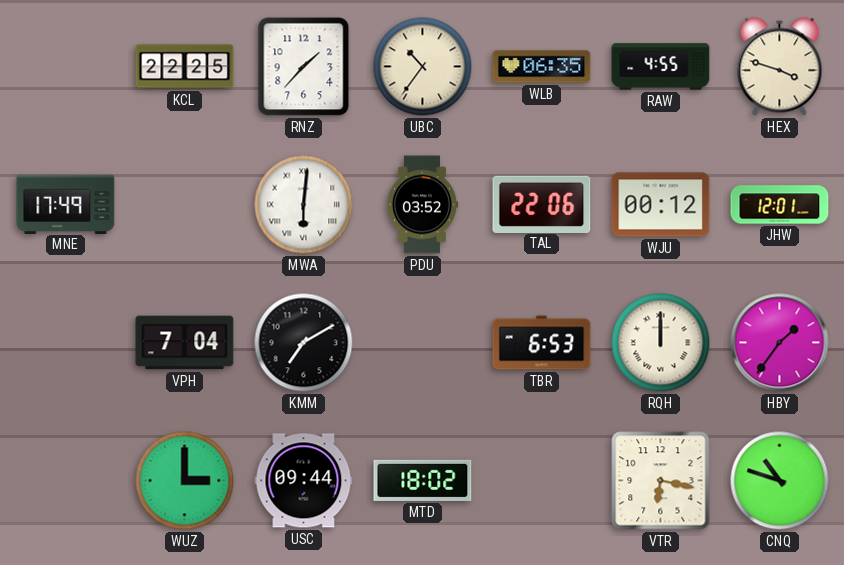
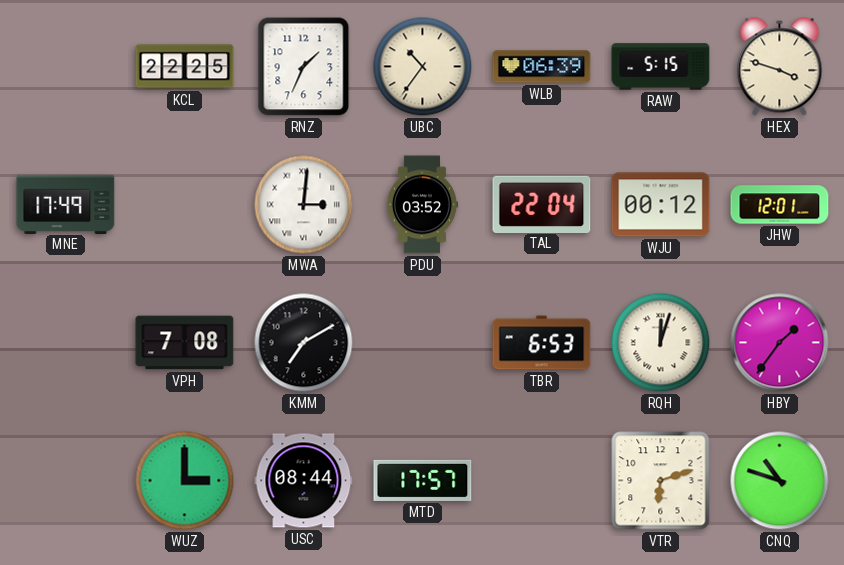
RNZ: 1:37 -> 1:34 (304, 67)
WLB: 06:35 -> 06:39 (542, 67)
RAW: 4:55 -> 5:15 (661, 67)
MWA: 6:01 -> 3:01 (304, 205)
TAL: 22:06 -> 22:04 (542, 204)
VPH: 7:04 -> 7:08 (185, 343)
RQH: 12:00 -> 12:03 (661, 343)
USC: 09:44 -> 08:44 (304, 481)
MTD: 18:02 -> 17:57 (423, 480)
VTR: 6:17 -> 6:12 (661, 481)
